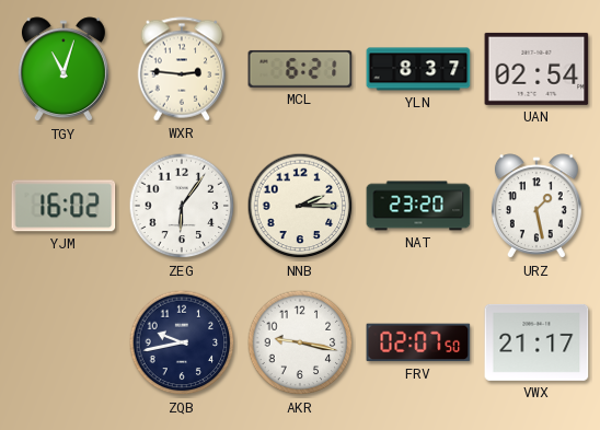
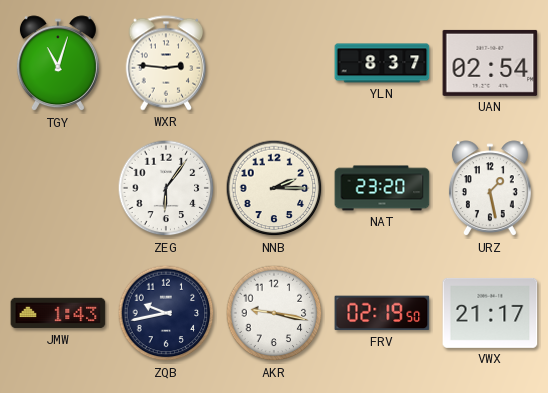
MCL: 6:21 -> none (300, 69)
YJM: 16:02 -> none (64, 206)
JMW: none -> 1:43 (58, 313)
FRV: 02:07 -> 02:19 (382, 313)
